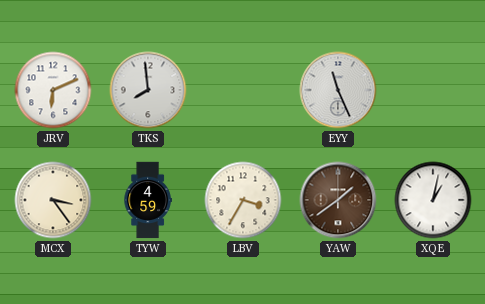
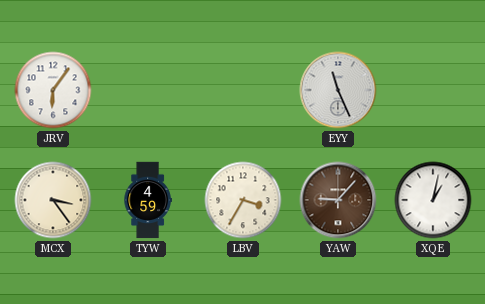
JRV: 6:11 -> 6:06 (53, 90)
TKS: 7:59 -> none (148, 90)
YAW: 1:39 -> 9:07 (338, 200)
